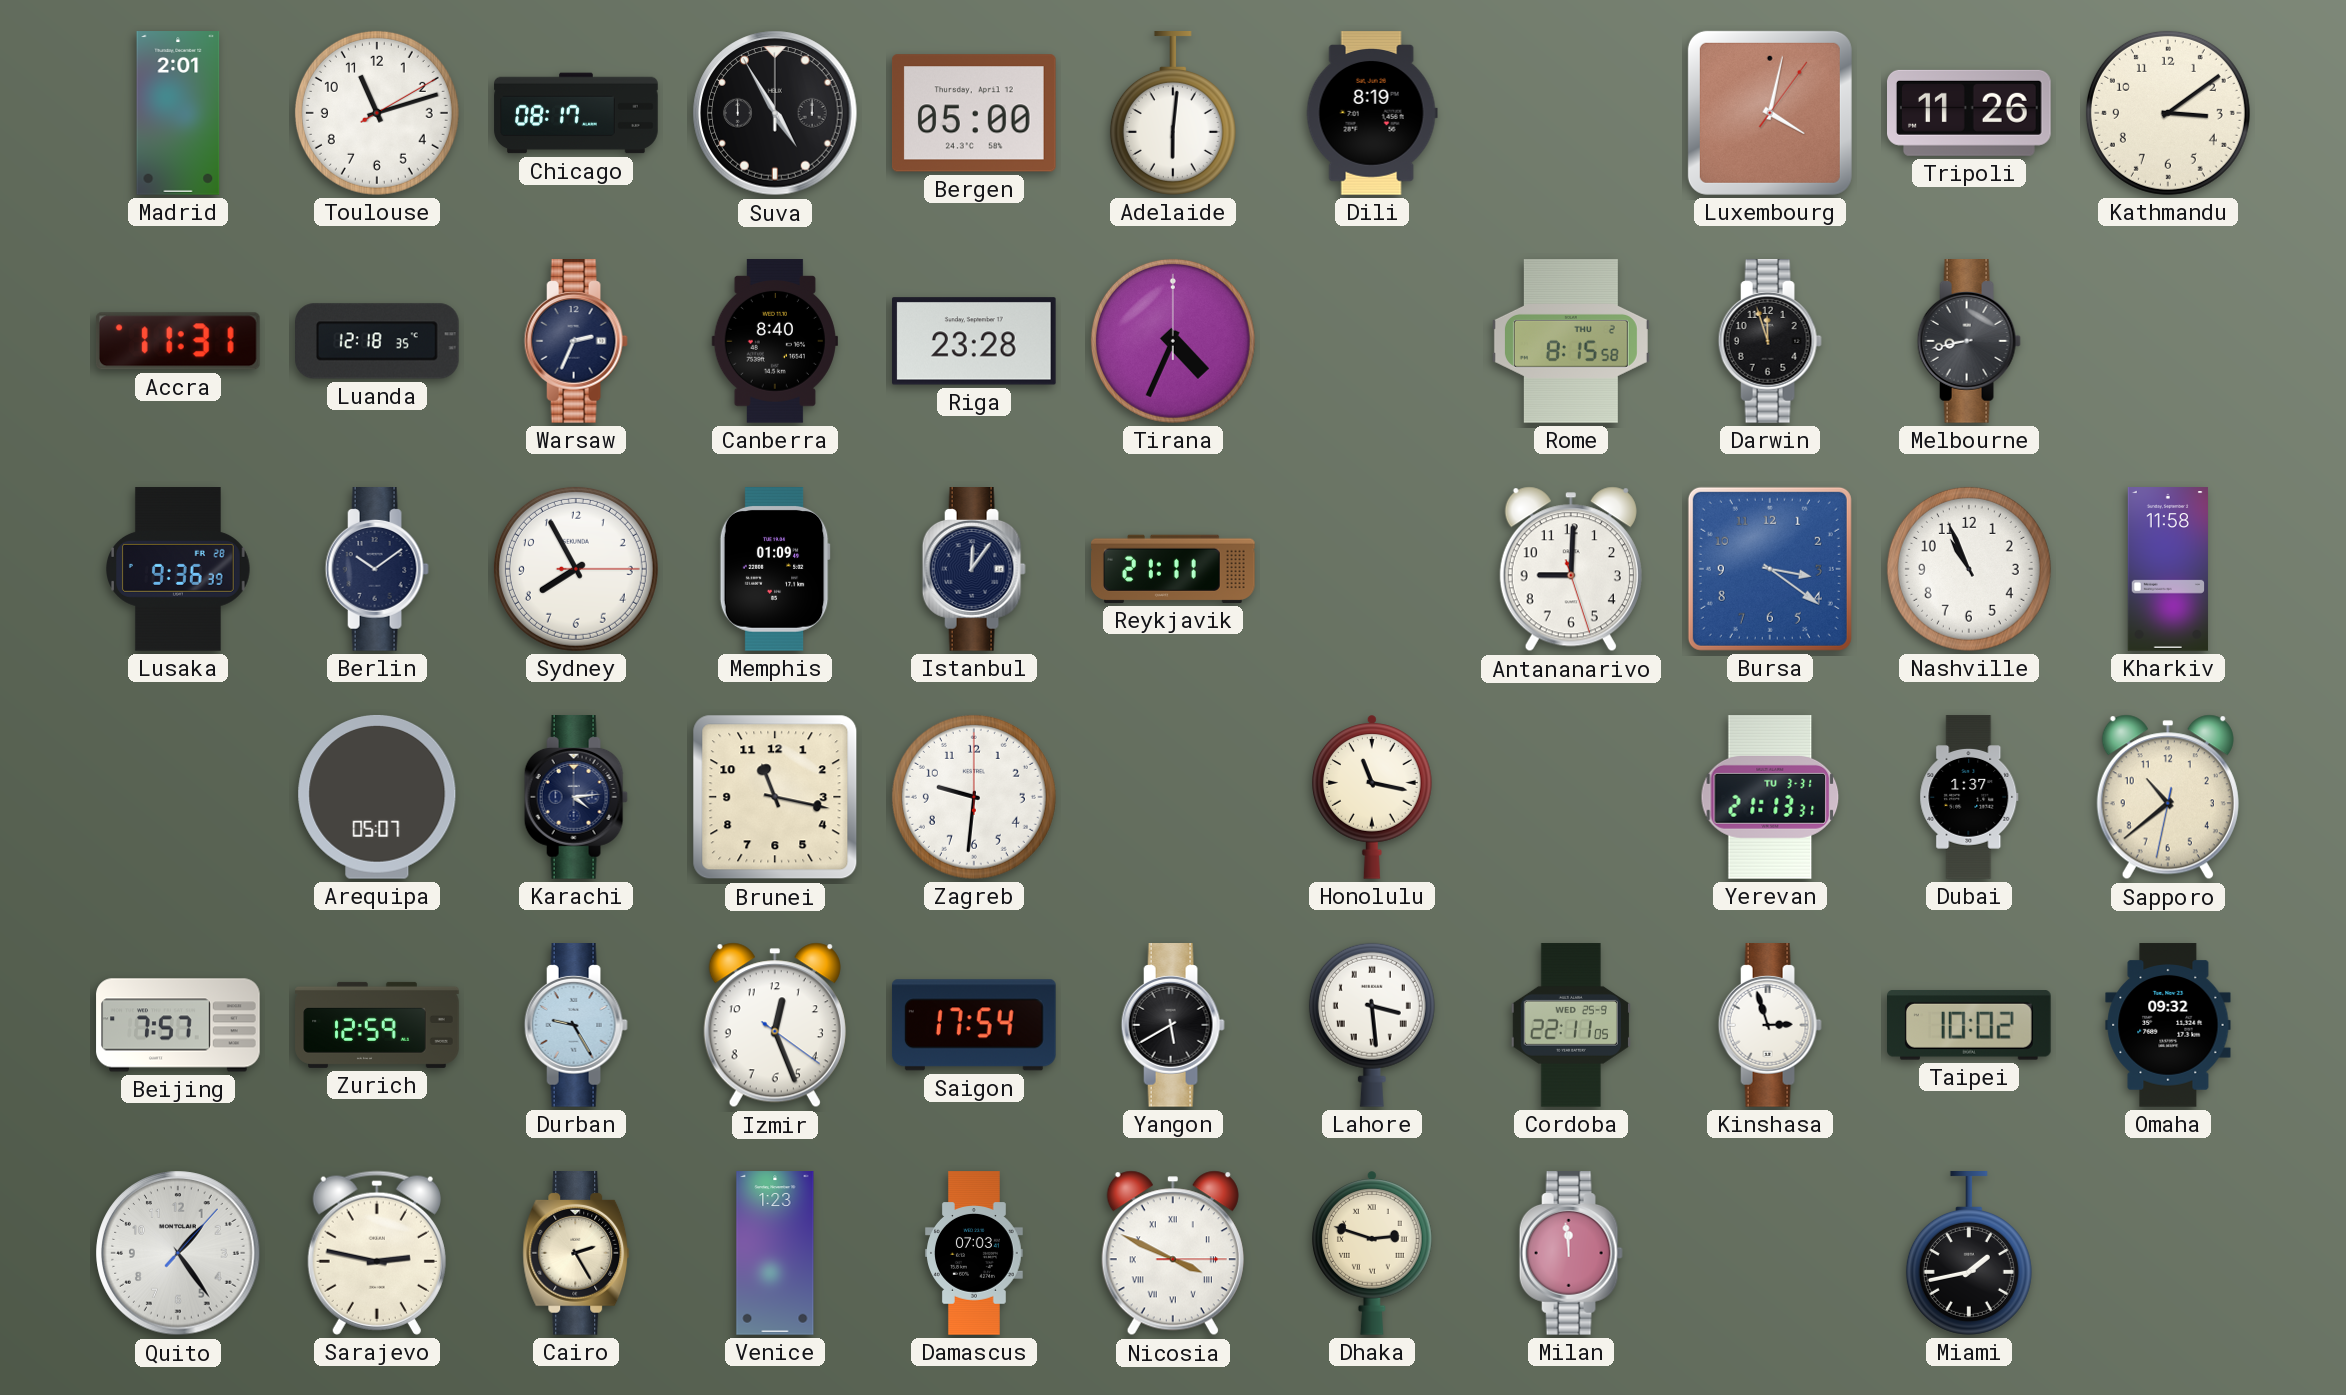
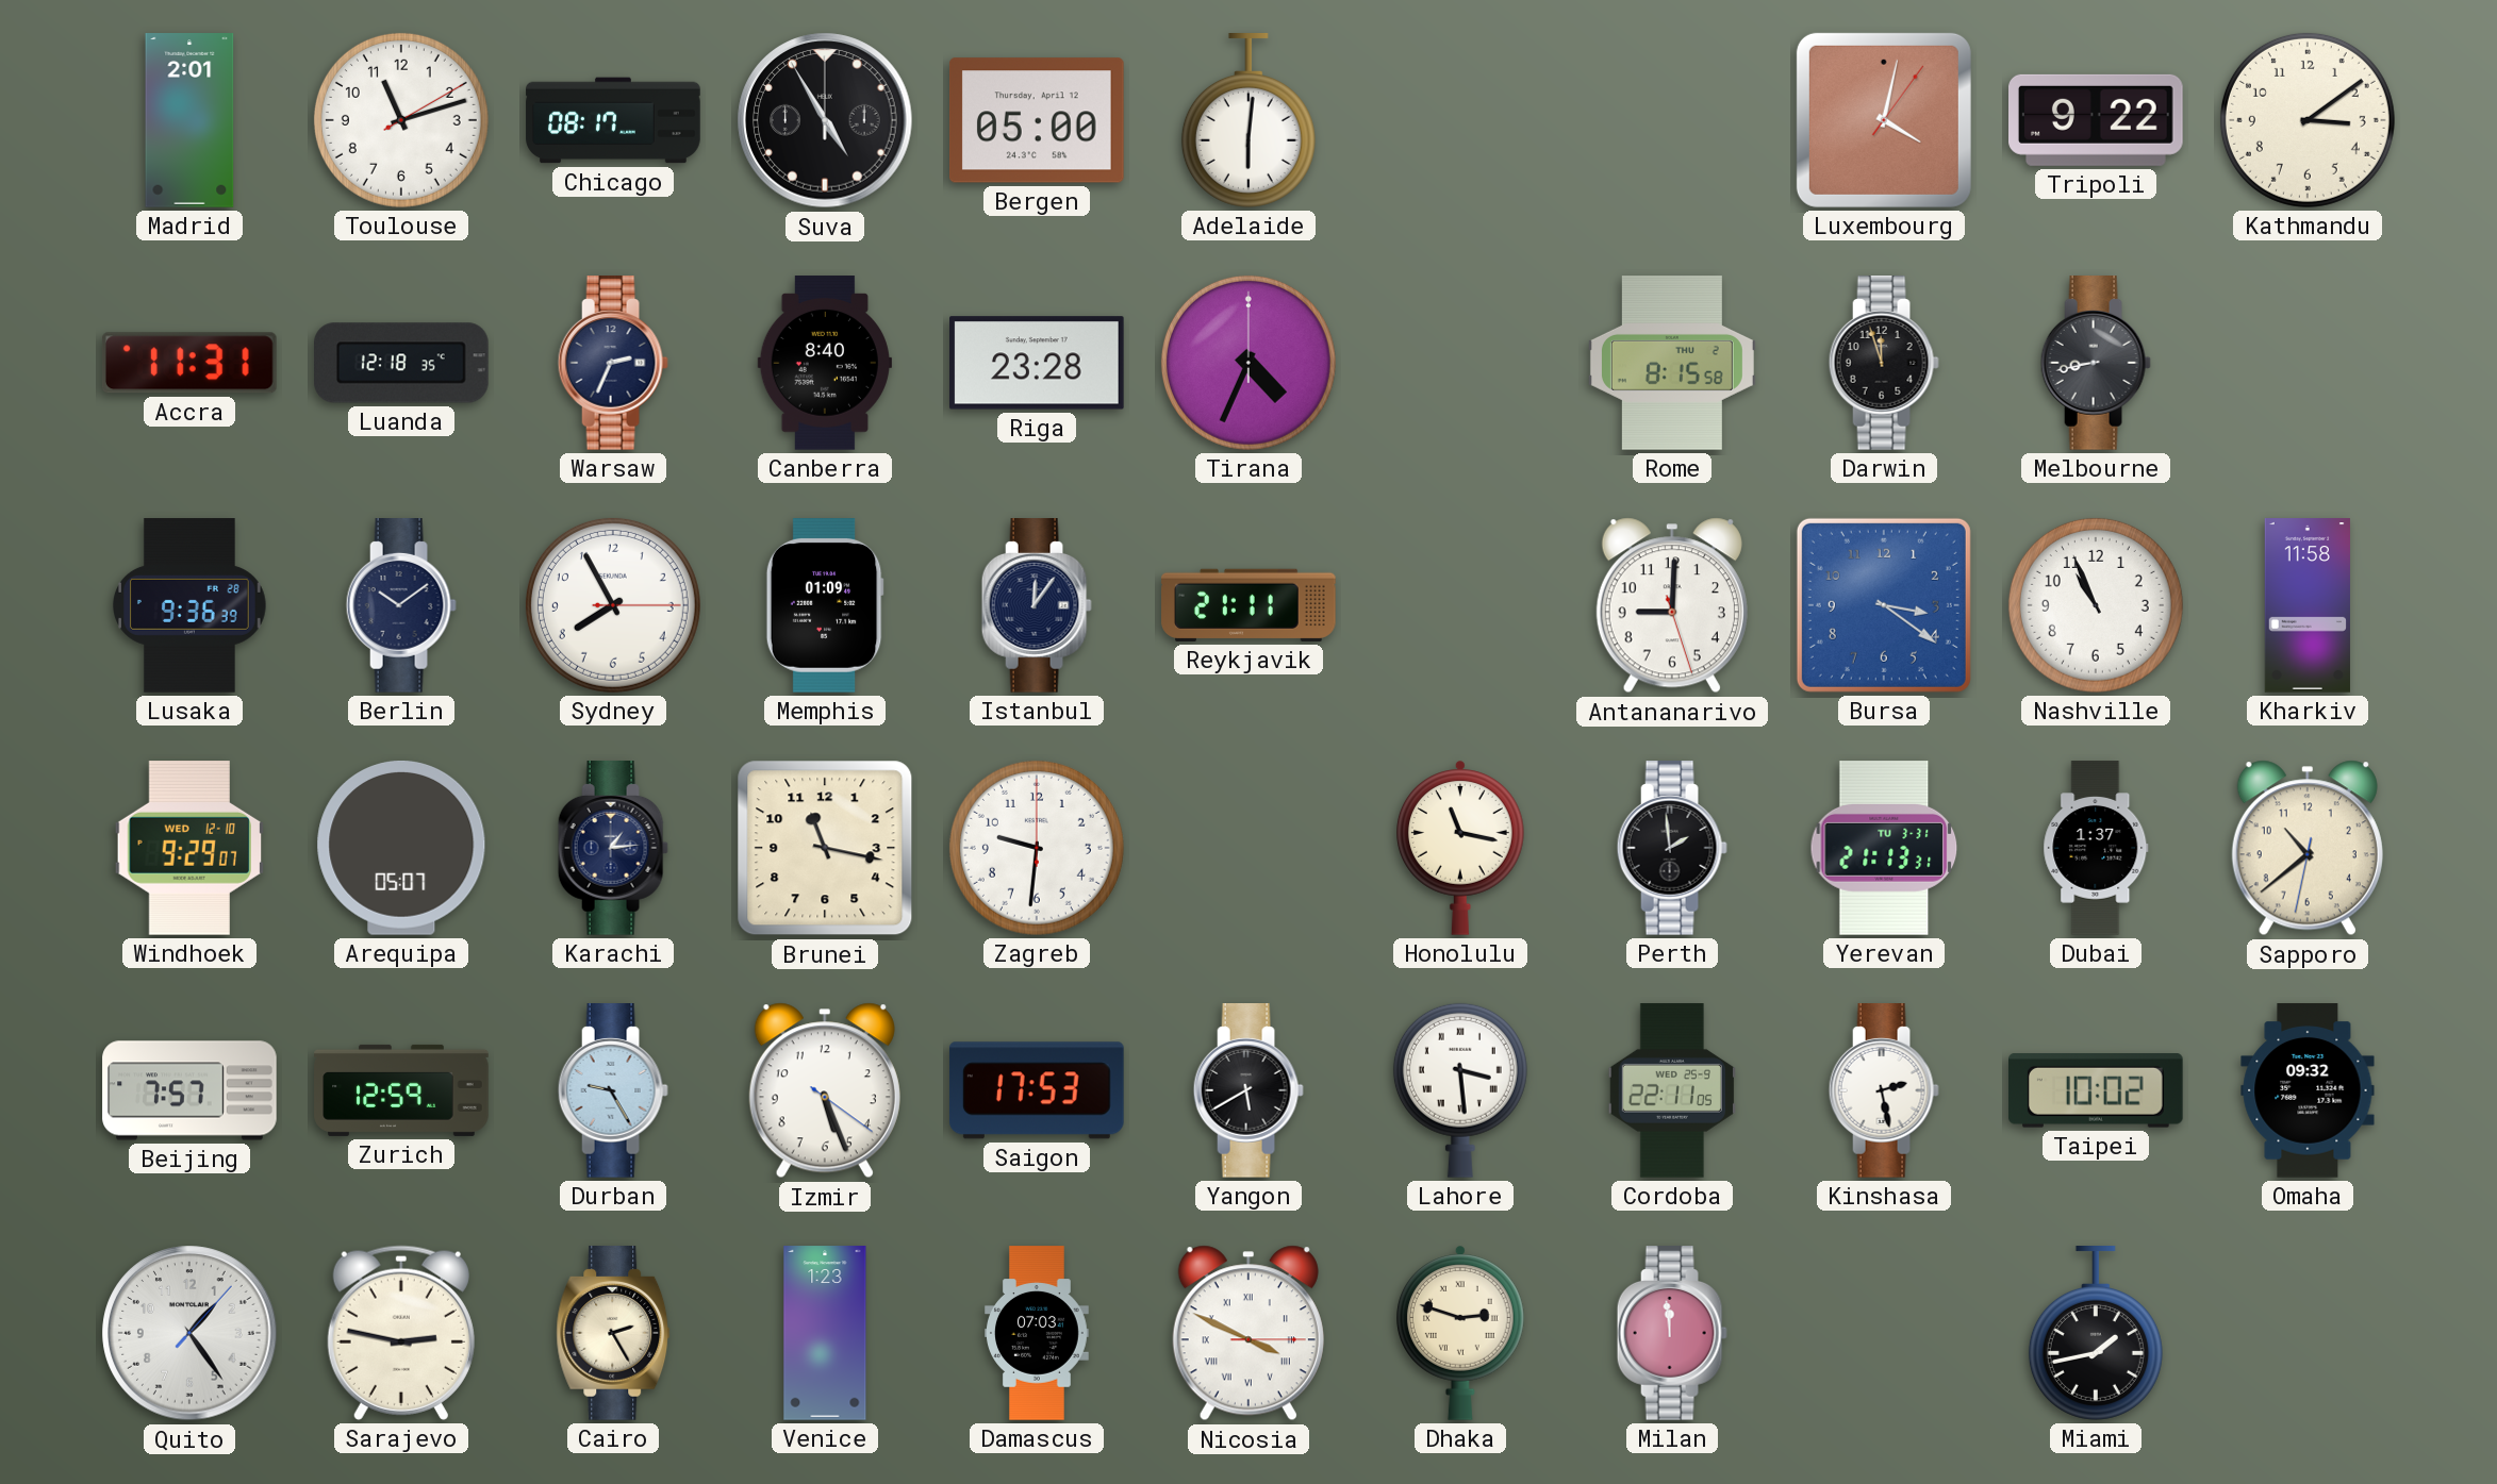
Dili: 8:19 -> none (1372, 113)
Tripoli: 11:26 -> 9:22 (2097, 120)
Windhoek: none -> 9:29 (188, 849)
Karachi: 4:14 -> 1:14 (613, 848)
Perth: none -> 1:59 (1672, 848)
Izmir: 12:26 -> 5:26 (825, 1090)
Saigon: 17:54 -> 17:53 (1037, 1090)
Kinshasa: 2:57 -> 2:28 (1884, 1090)
